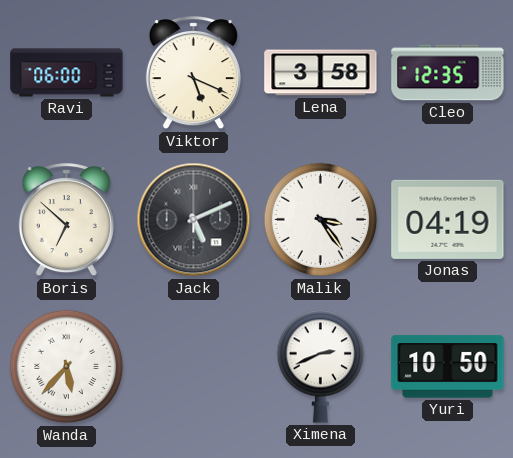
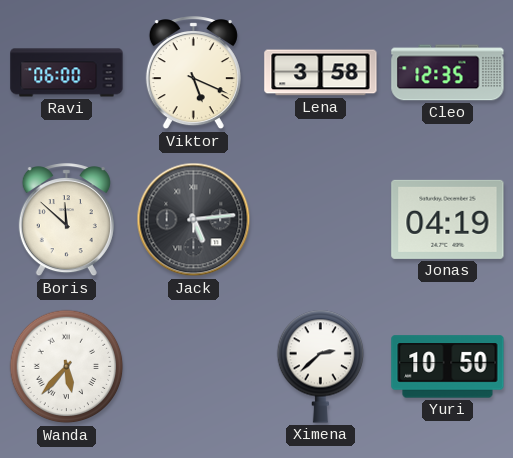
Boris: 6:52 -> 11:52 (66, 220)
Jack: 5:11 -> 5:14 (194, 220)
Malik: 3:24 -> none (321, 220)
Ximena: 2:41 -> 2:38 (321, 366)
